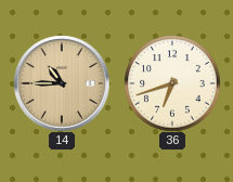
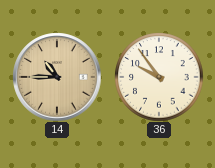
36: 6:42 -> 9:54 (159, 77)
